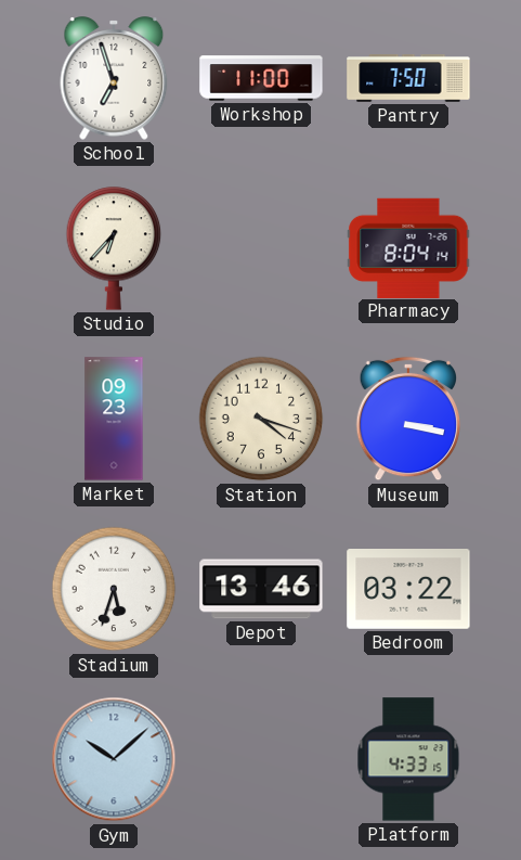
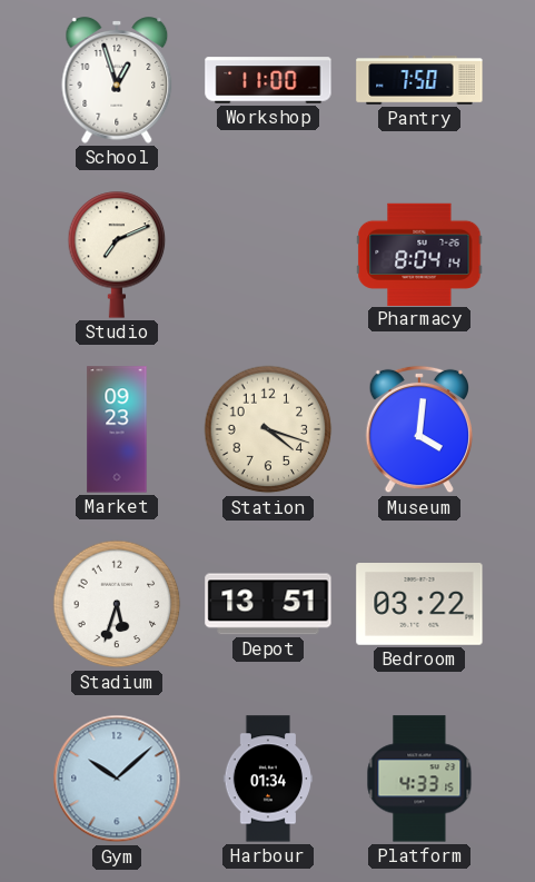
School: 6:57 -> 12:57 (117, 80)
Studio: 6:37 -> 7:11 (117, 255)
Museum: 3:17 -> 4:01 (418, 429)
Depot: 13:46 -> 13:51 (268, 604)
Harbour: none -> 01:34 (267, 779)
